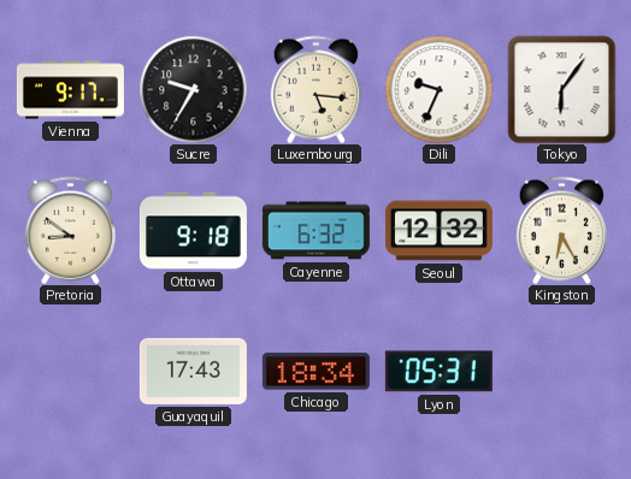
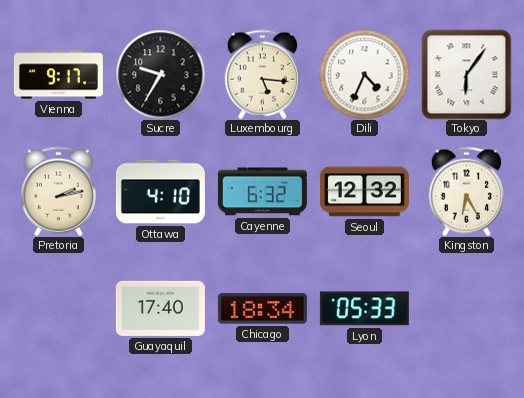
Dili: 9:34 -> 4:34 (364, 74)
Pretoria: 8:51 -> 2:13 (58, 191)
Ottawa: 9:18 -> 4:10 (160, 192)
Guayaquil: 17:43 -> 17:40 (160, 308)
Lyon: 05:31 -> 05:33 (364, 309)
